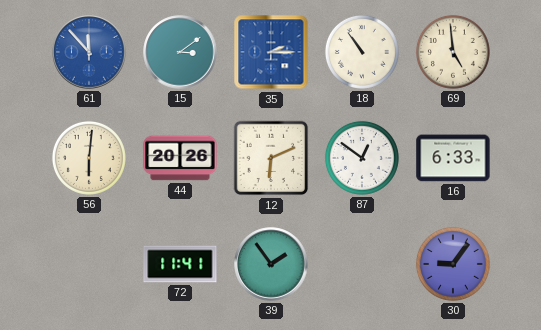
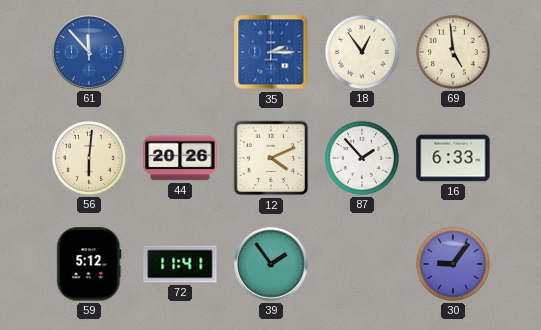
15: 3:09 -> none (180, 52)
18: 10:54 -> 12:54 (362, 52)
12: 6:11 -> 4:11 (271, 158)
87: 12:51 -> 1:53 (362, 158)
59: none -> 5:12 (89, 264)
